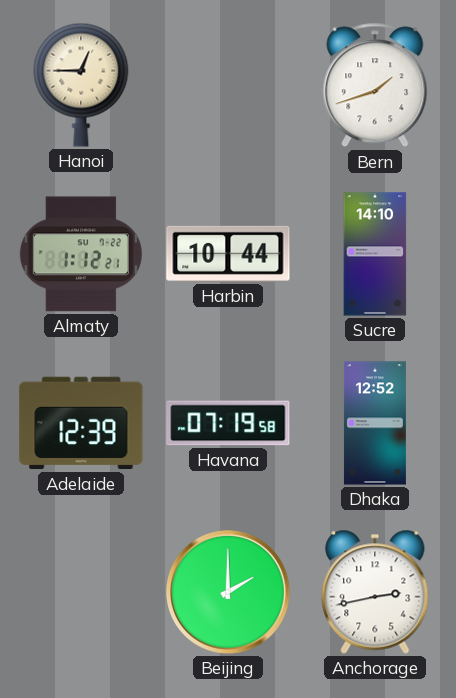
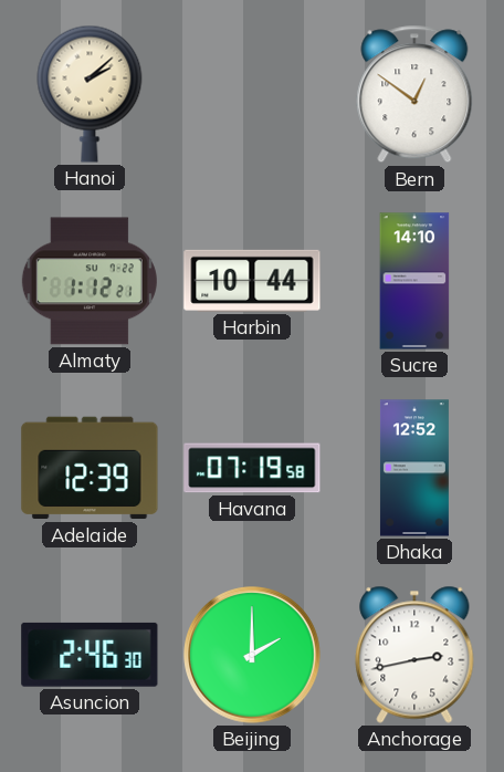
Hanoi: 12:45 -> 2:08 (90, 94)
Bern: 1:42 -> 12:51 (414, 94)
Asuncion: none -> 2:46 (90, 655)
